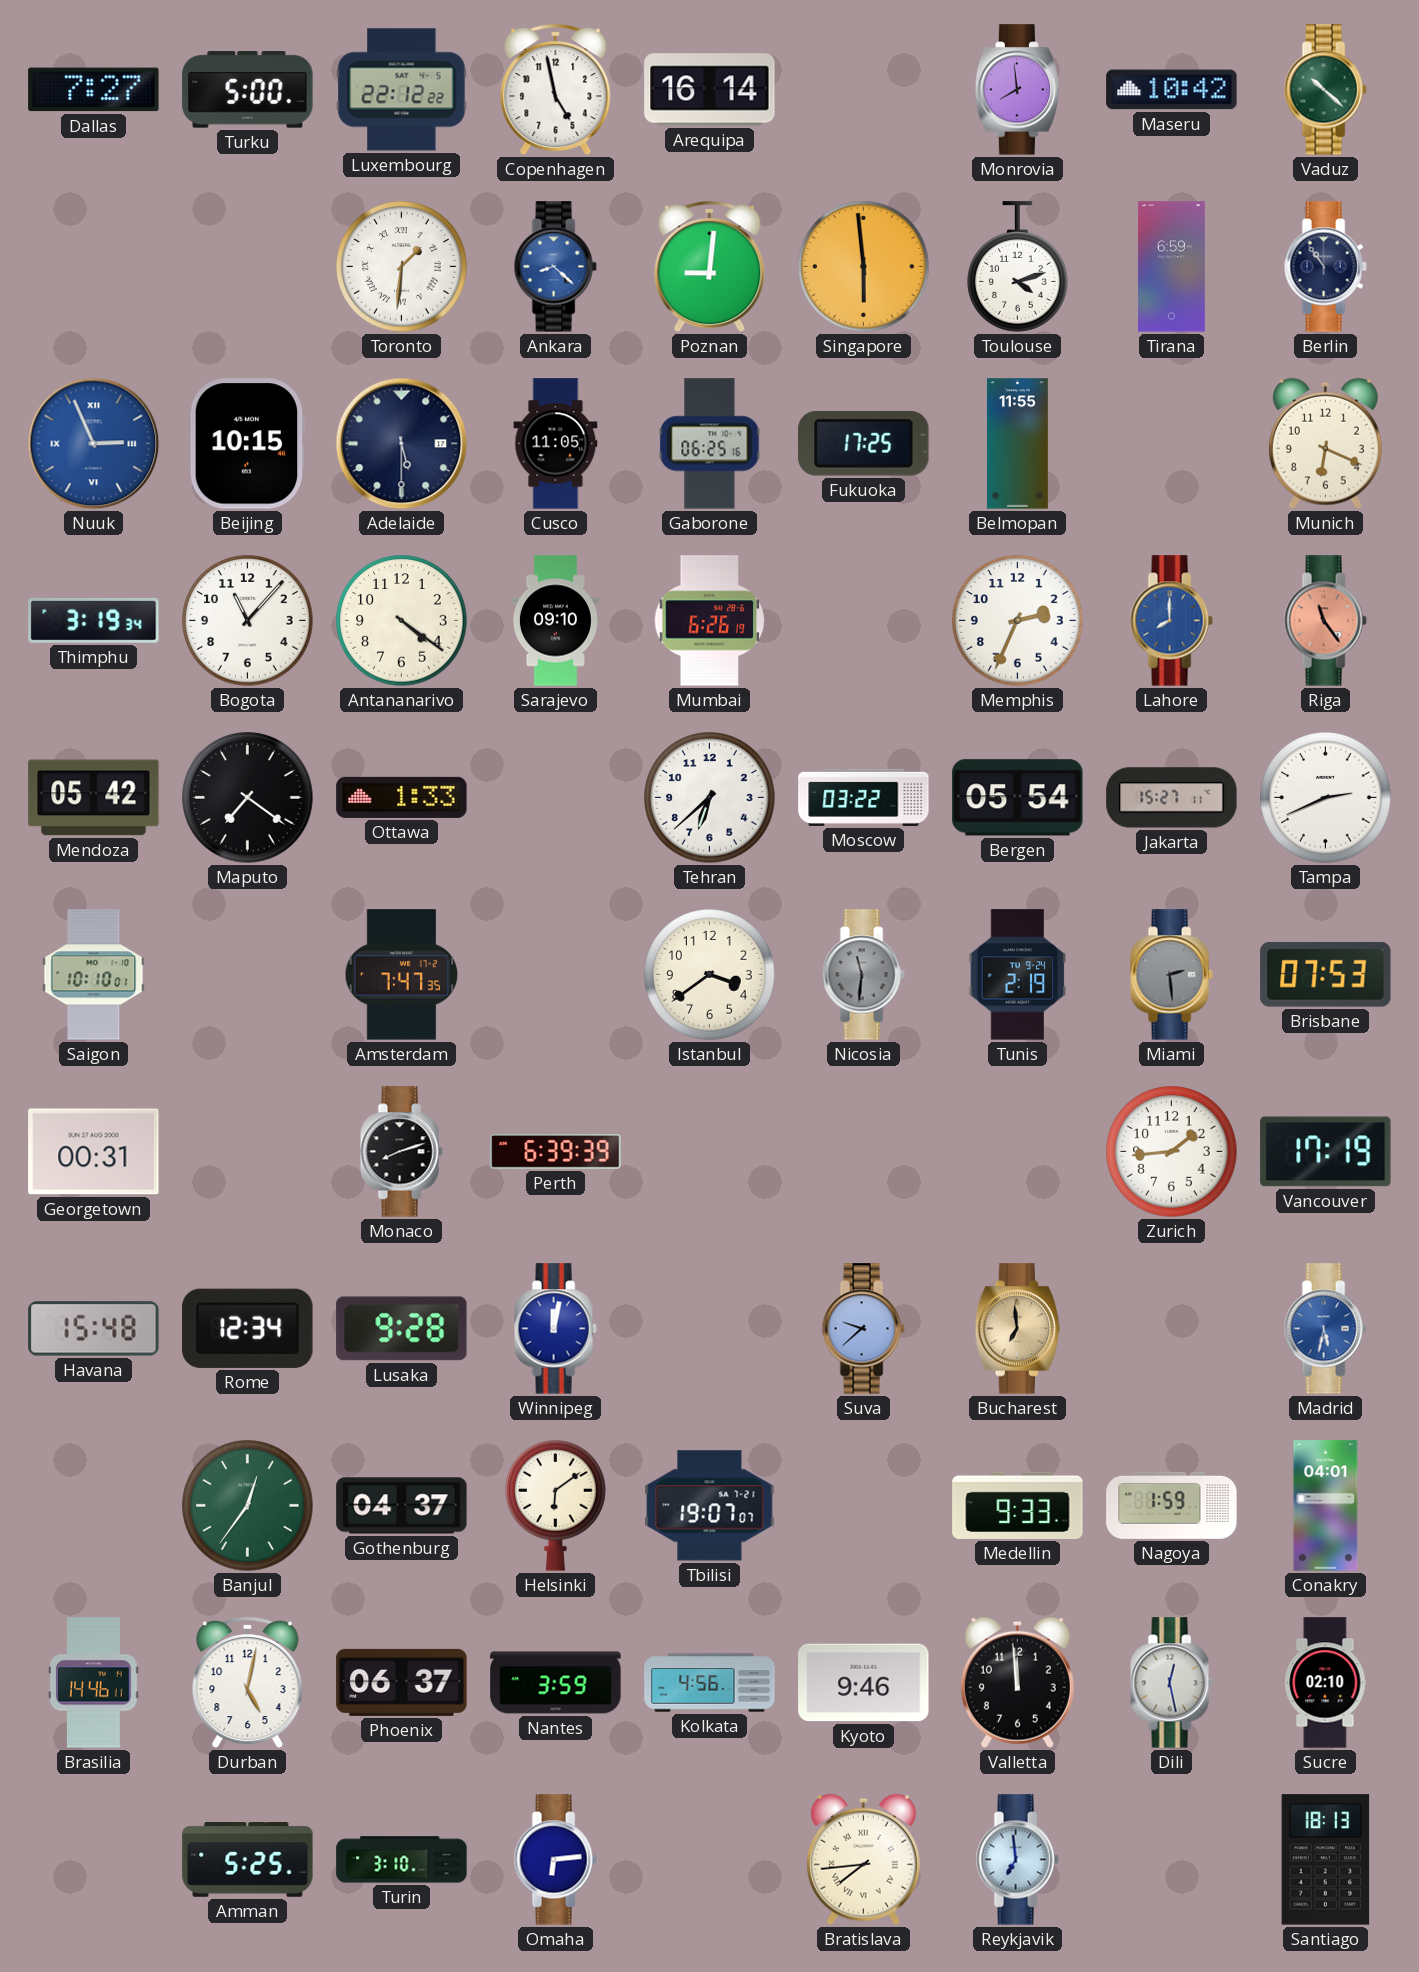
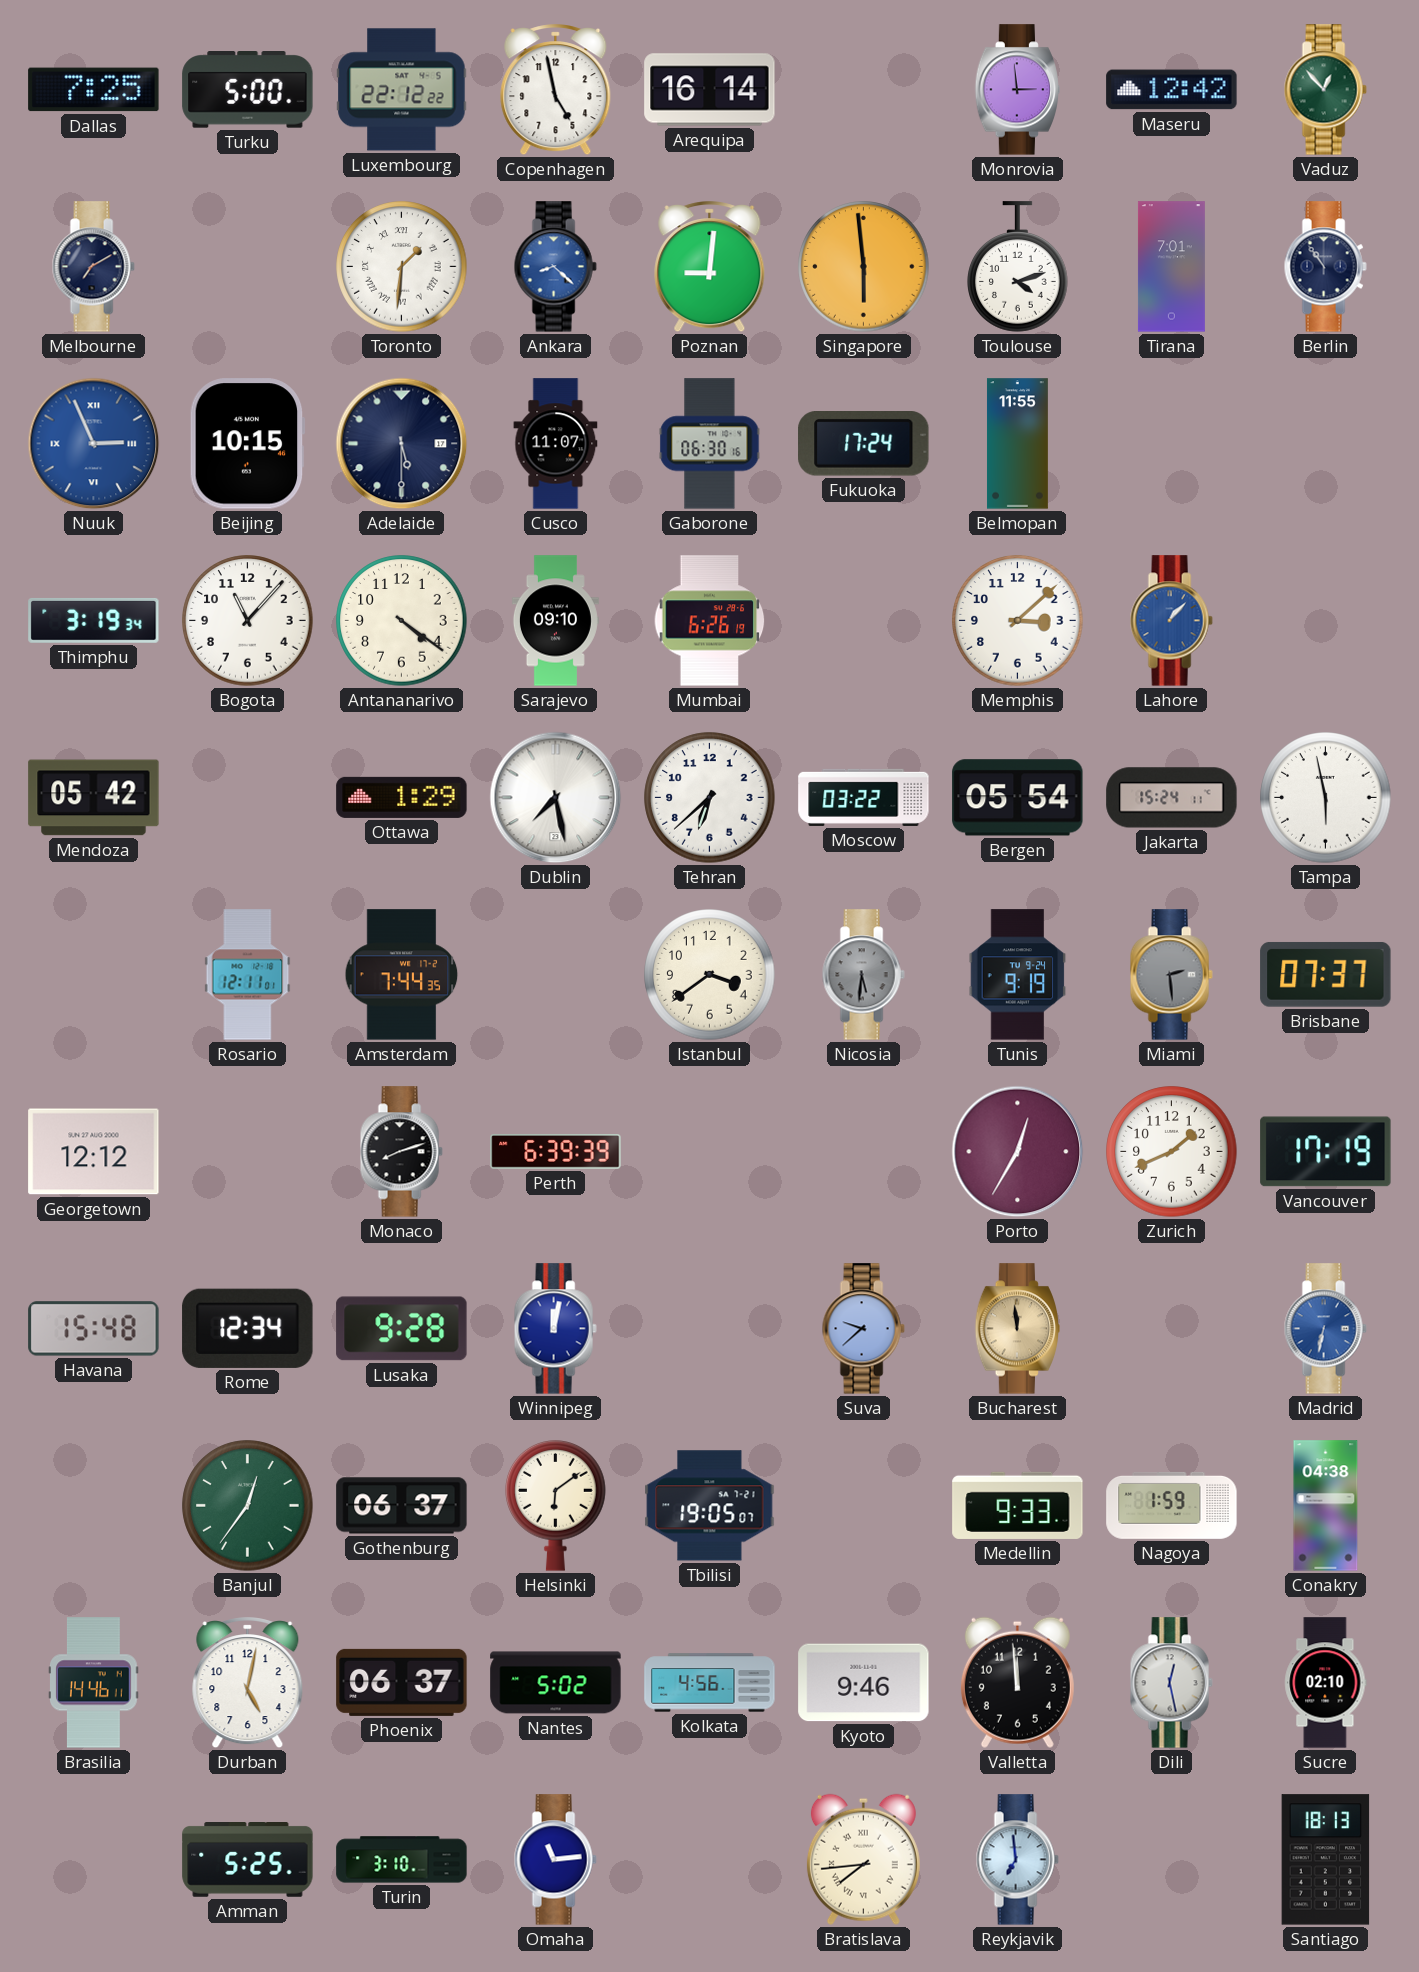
Dallas: 7:27 -> 7:25 (94, 90)
Monrovia: 7:59 -> 2:59 (1018, 90)
Maseru: 10:42 -> 12:42 (1172, 90)
Vaduz: 10:22 -> 12:53 (1325, 90)
Melbourne: none -> 7:10 (93, 267)
Tirana: 6:59 -> 7:01 (1171, 267)
Cusco: 11:05 -> 11:07 (556, 444)
Gaborone: 06:25 -> 06:30 (710, 444)
Fukuoka: 17:25 -> 17:24 (864, 444)
Munich: 6:19 -> none (1325, 443)
Memphis: 2:34 -> 3:08 (1018, 621)
Lahore: 8:00 -> 1:07 (1171, 621)
Riga: 11:24 -> none (1325, 621)
Maputo: 7:21 -> none (248, 798)
Ottawa: 1:33 -> 1:29 (402, 797)
Dublin: none -> 7:28 (556, 798)
Jakarta: 15:27 -> 15:24 (1172, 798)
Tampa: 2:41 -> 5:58 (1326, 798)
Saigon: 10:10 -> none (94, 975)
Rosario: none -> 12:11 (248, 975)
Amsterdam: 7:47 -> 7:44 (402, 975)
Nicosia: 11:31 -> 5:31 (863, 975)
Tunis: 2:19 -> 9:19 (1018, 975)
Brisbane: 07:53 -> 07:37 (1326, 975)
Georgetown: 00:31 -> 12:12 (94, 1152)
Porto: none -> 12:35 (1018, 1152)
Zurich: 1:44 -> 1:41 (1172, 1152)
Bucharest: 6:59 -> 11:59 (1018, 1329)
Madrid: 5:32 -> 6:32 (1325, 1329)
Gothenburg: 04:37 -> 06:37 (402, 1506)
Tbilisi: 19:07 -> 19:05 (710, 1506)
Conakry: 04:01 -> 04:38 (1326, 1506)
Nantes: 3:59 -> 5:02 (556, 1683)
Omaha: 6:14 -> 11:14 (555, 1860)
